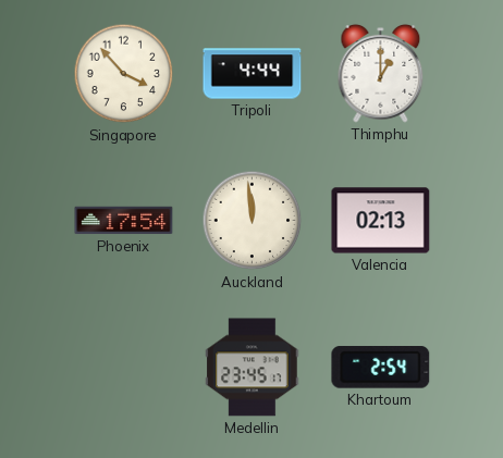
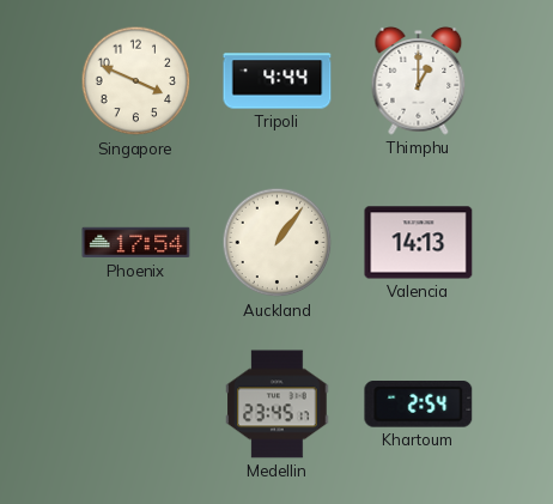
Singapore: 3:53 -> 3:49 (136, 81)
Auckland: 11:59 -> 1:06 (278, 243)
Valencia: 02:13 -> 14:13 (419, 243)
